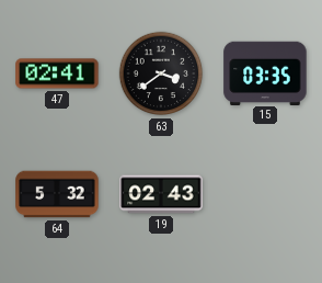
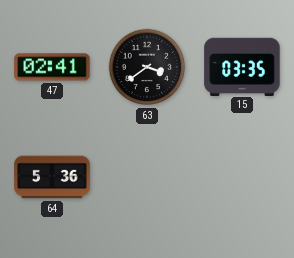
64: 5:32 -> 5:36 (52, 177)
19: 02:43 -> none (161, 194)
